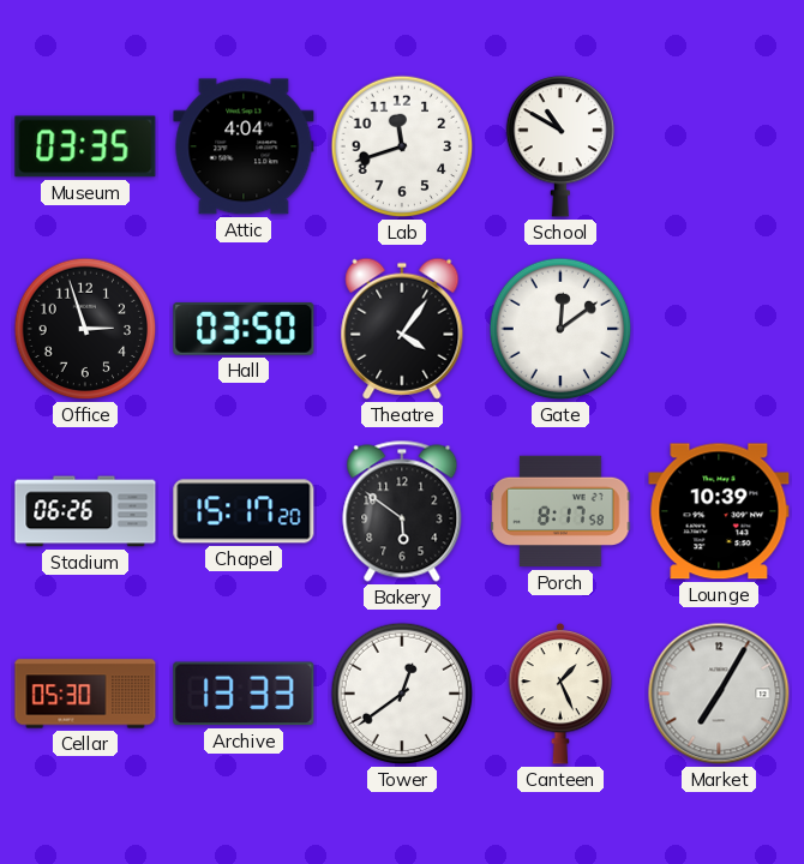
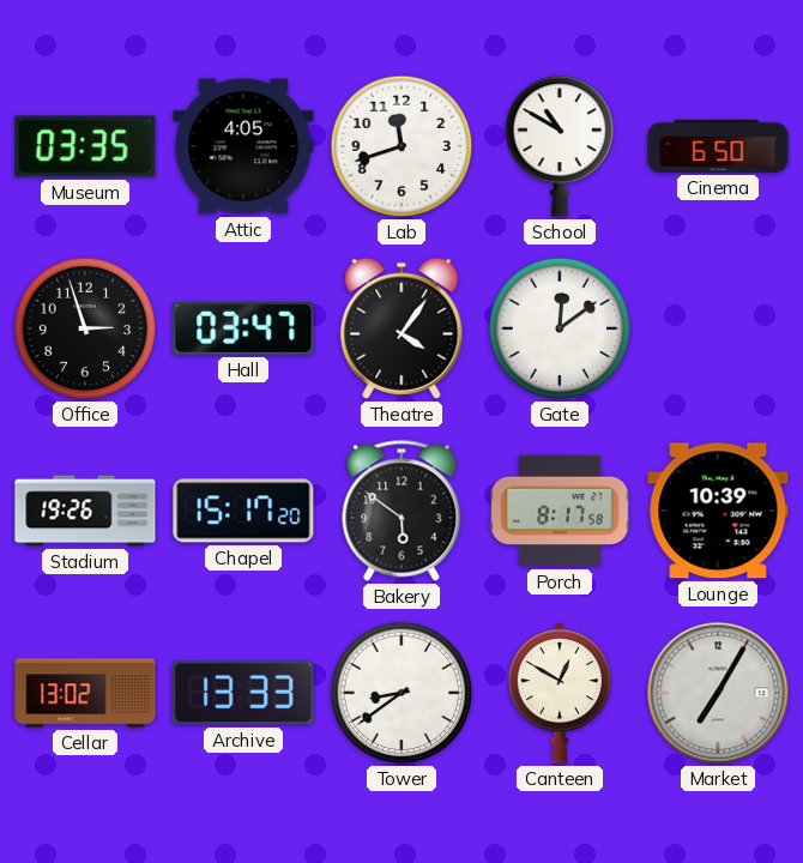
Attic: 4:04 -> 4:05 (243, 146)
Cinema: none -> 6:50 (718, 146)
Hall: 03:50 -> 03:47 (243, 328)
Stadium: 06:26 -> 19:26 (85, 511)
Cellar: 05:30 -> 13:02 (85, 693)
Tower: 12:39 -> 8:39 (402, 693)
Canteen: 1:26 -> 12:50 (560, 693)
